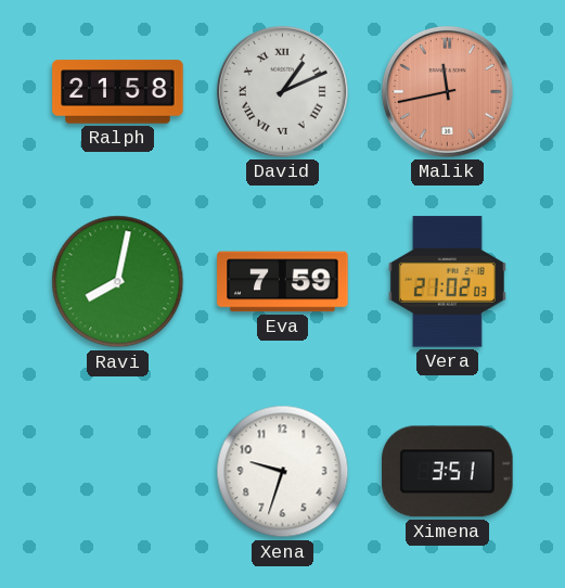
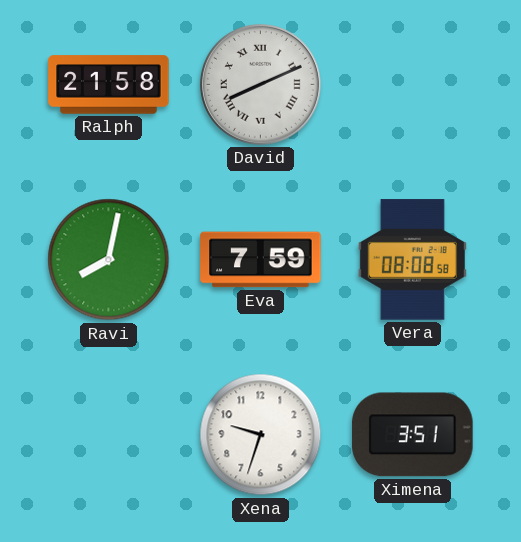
David: 1:11 -> 8:11 (260, 84)
Malik: 11:43 -> none (447, 91)
Vera: 21:02 -> 08:08 (412, 260)
